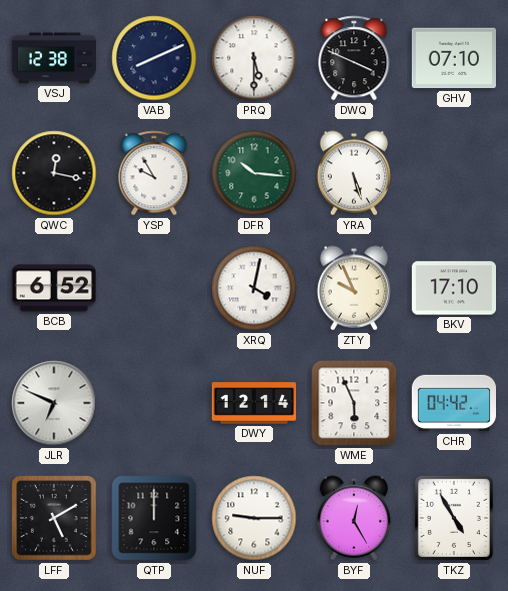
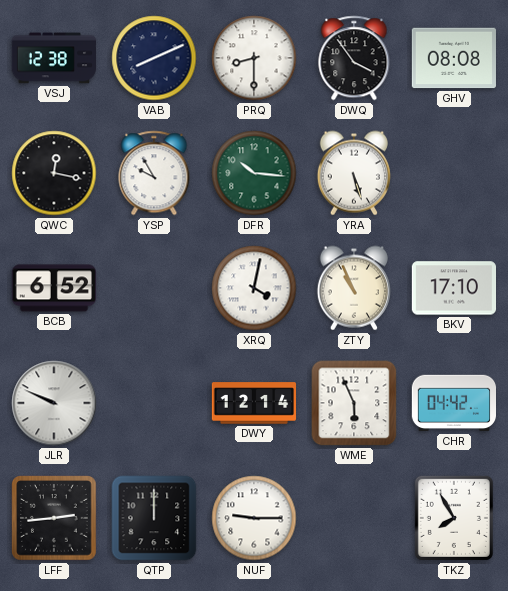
PRQ: 5:30 -> 8:30 (254, 58)
DWQ: 3:49 -> 3:54 (354, 58)
GHV: 07:10 -> 08:08 (454, 58)
ZTY: 9:56 -> 10:56 (354, 288)
JLR: 6:49 -> 9:49 (54, 403)
LFF: 5:10 -> 2:44 (54, 518)
BYF: 12:25 -> none (354, 518)
TKZ: 4:55 -> 7:55 (454, 518)
